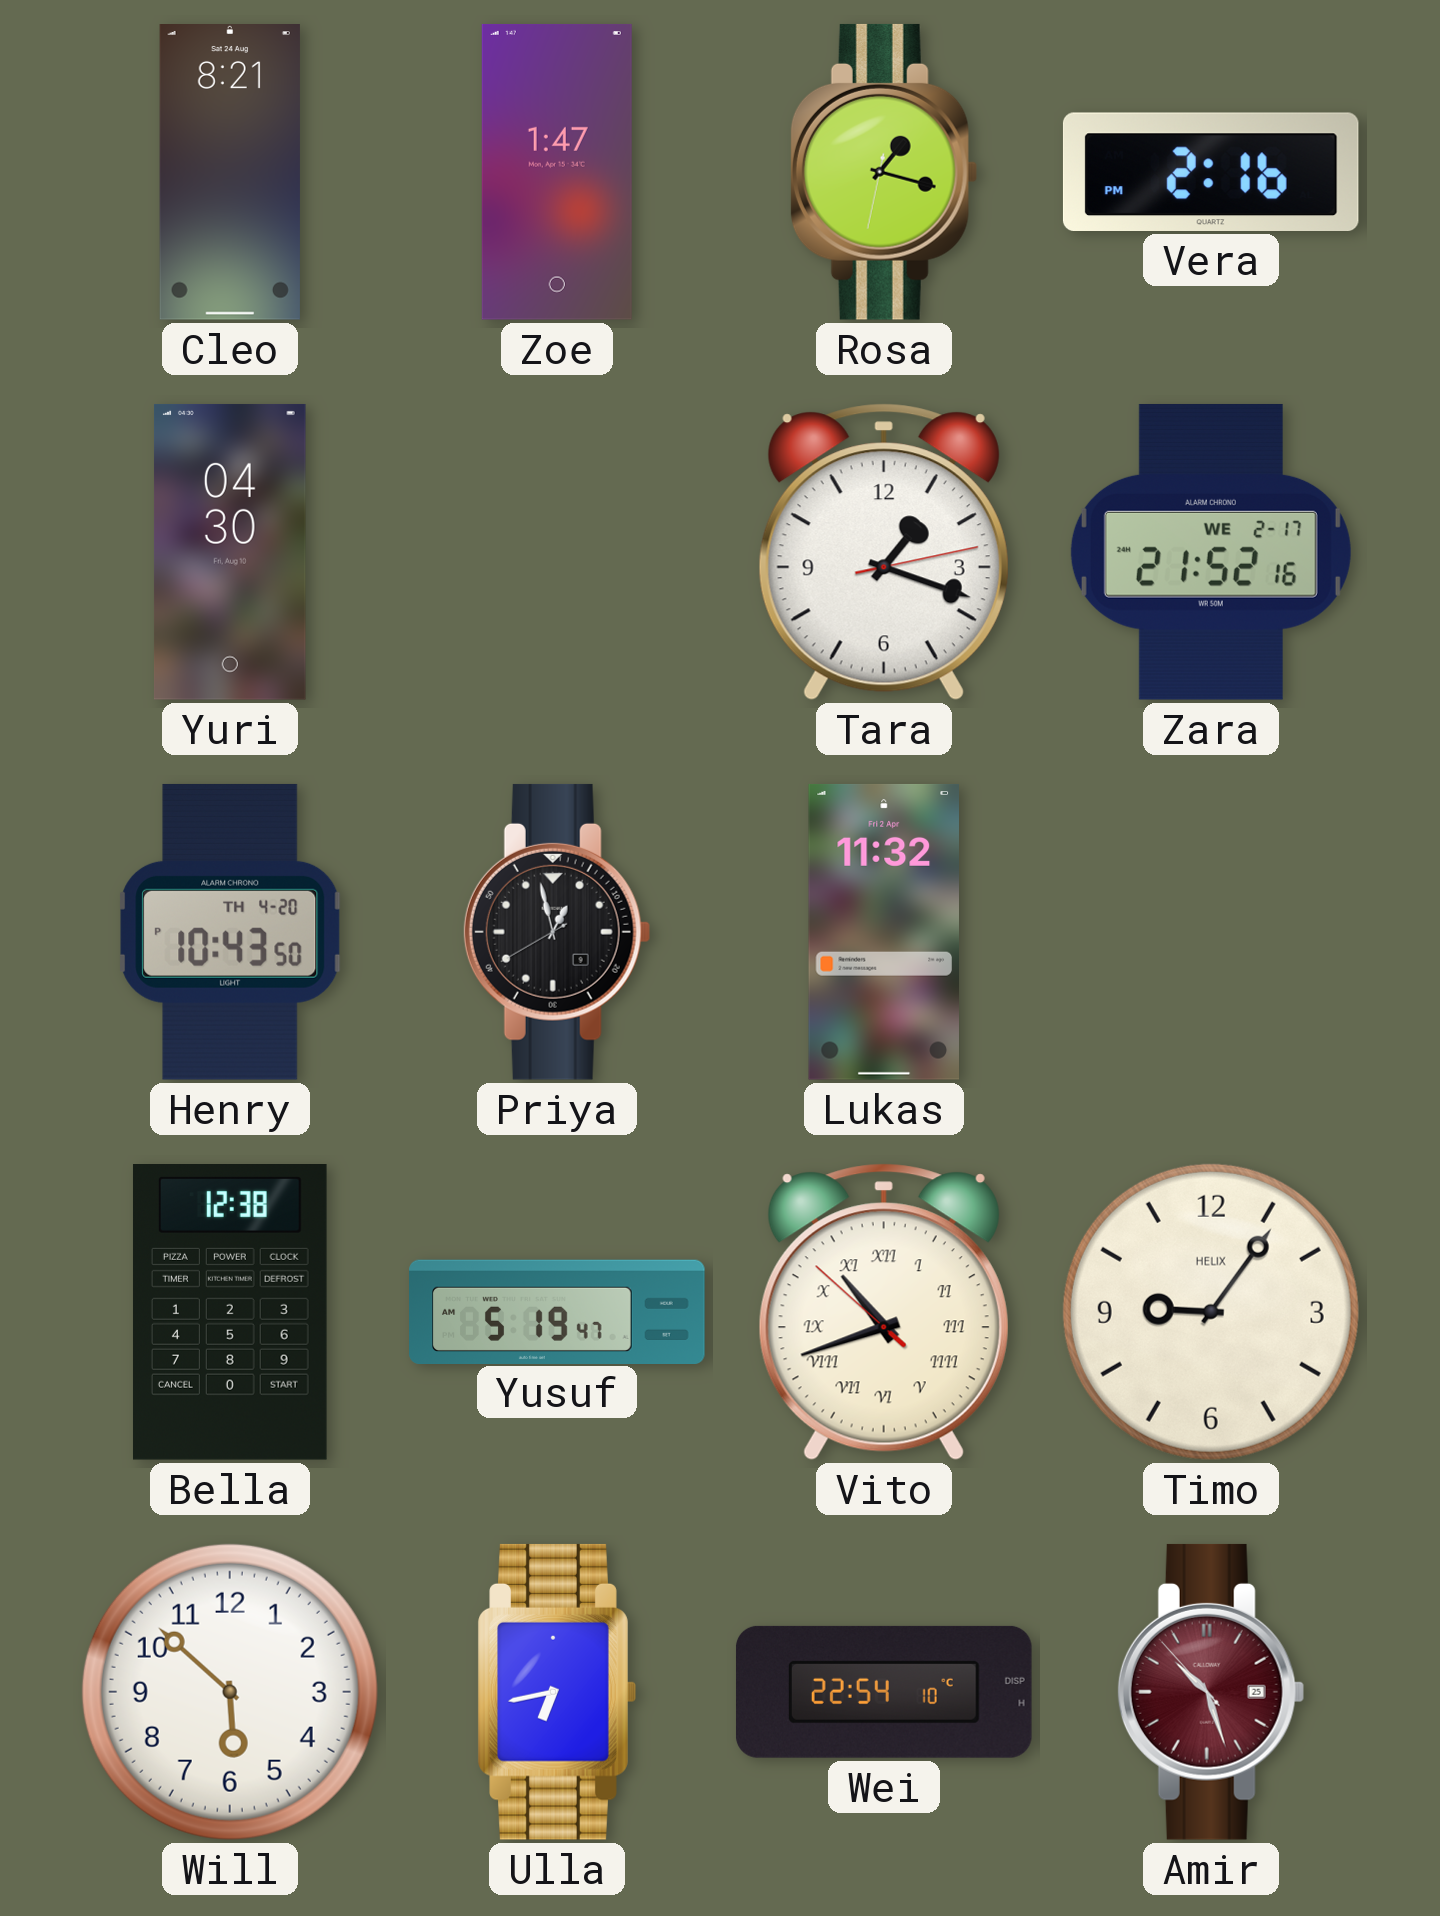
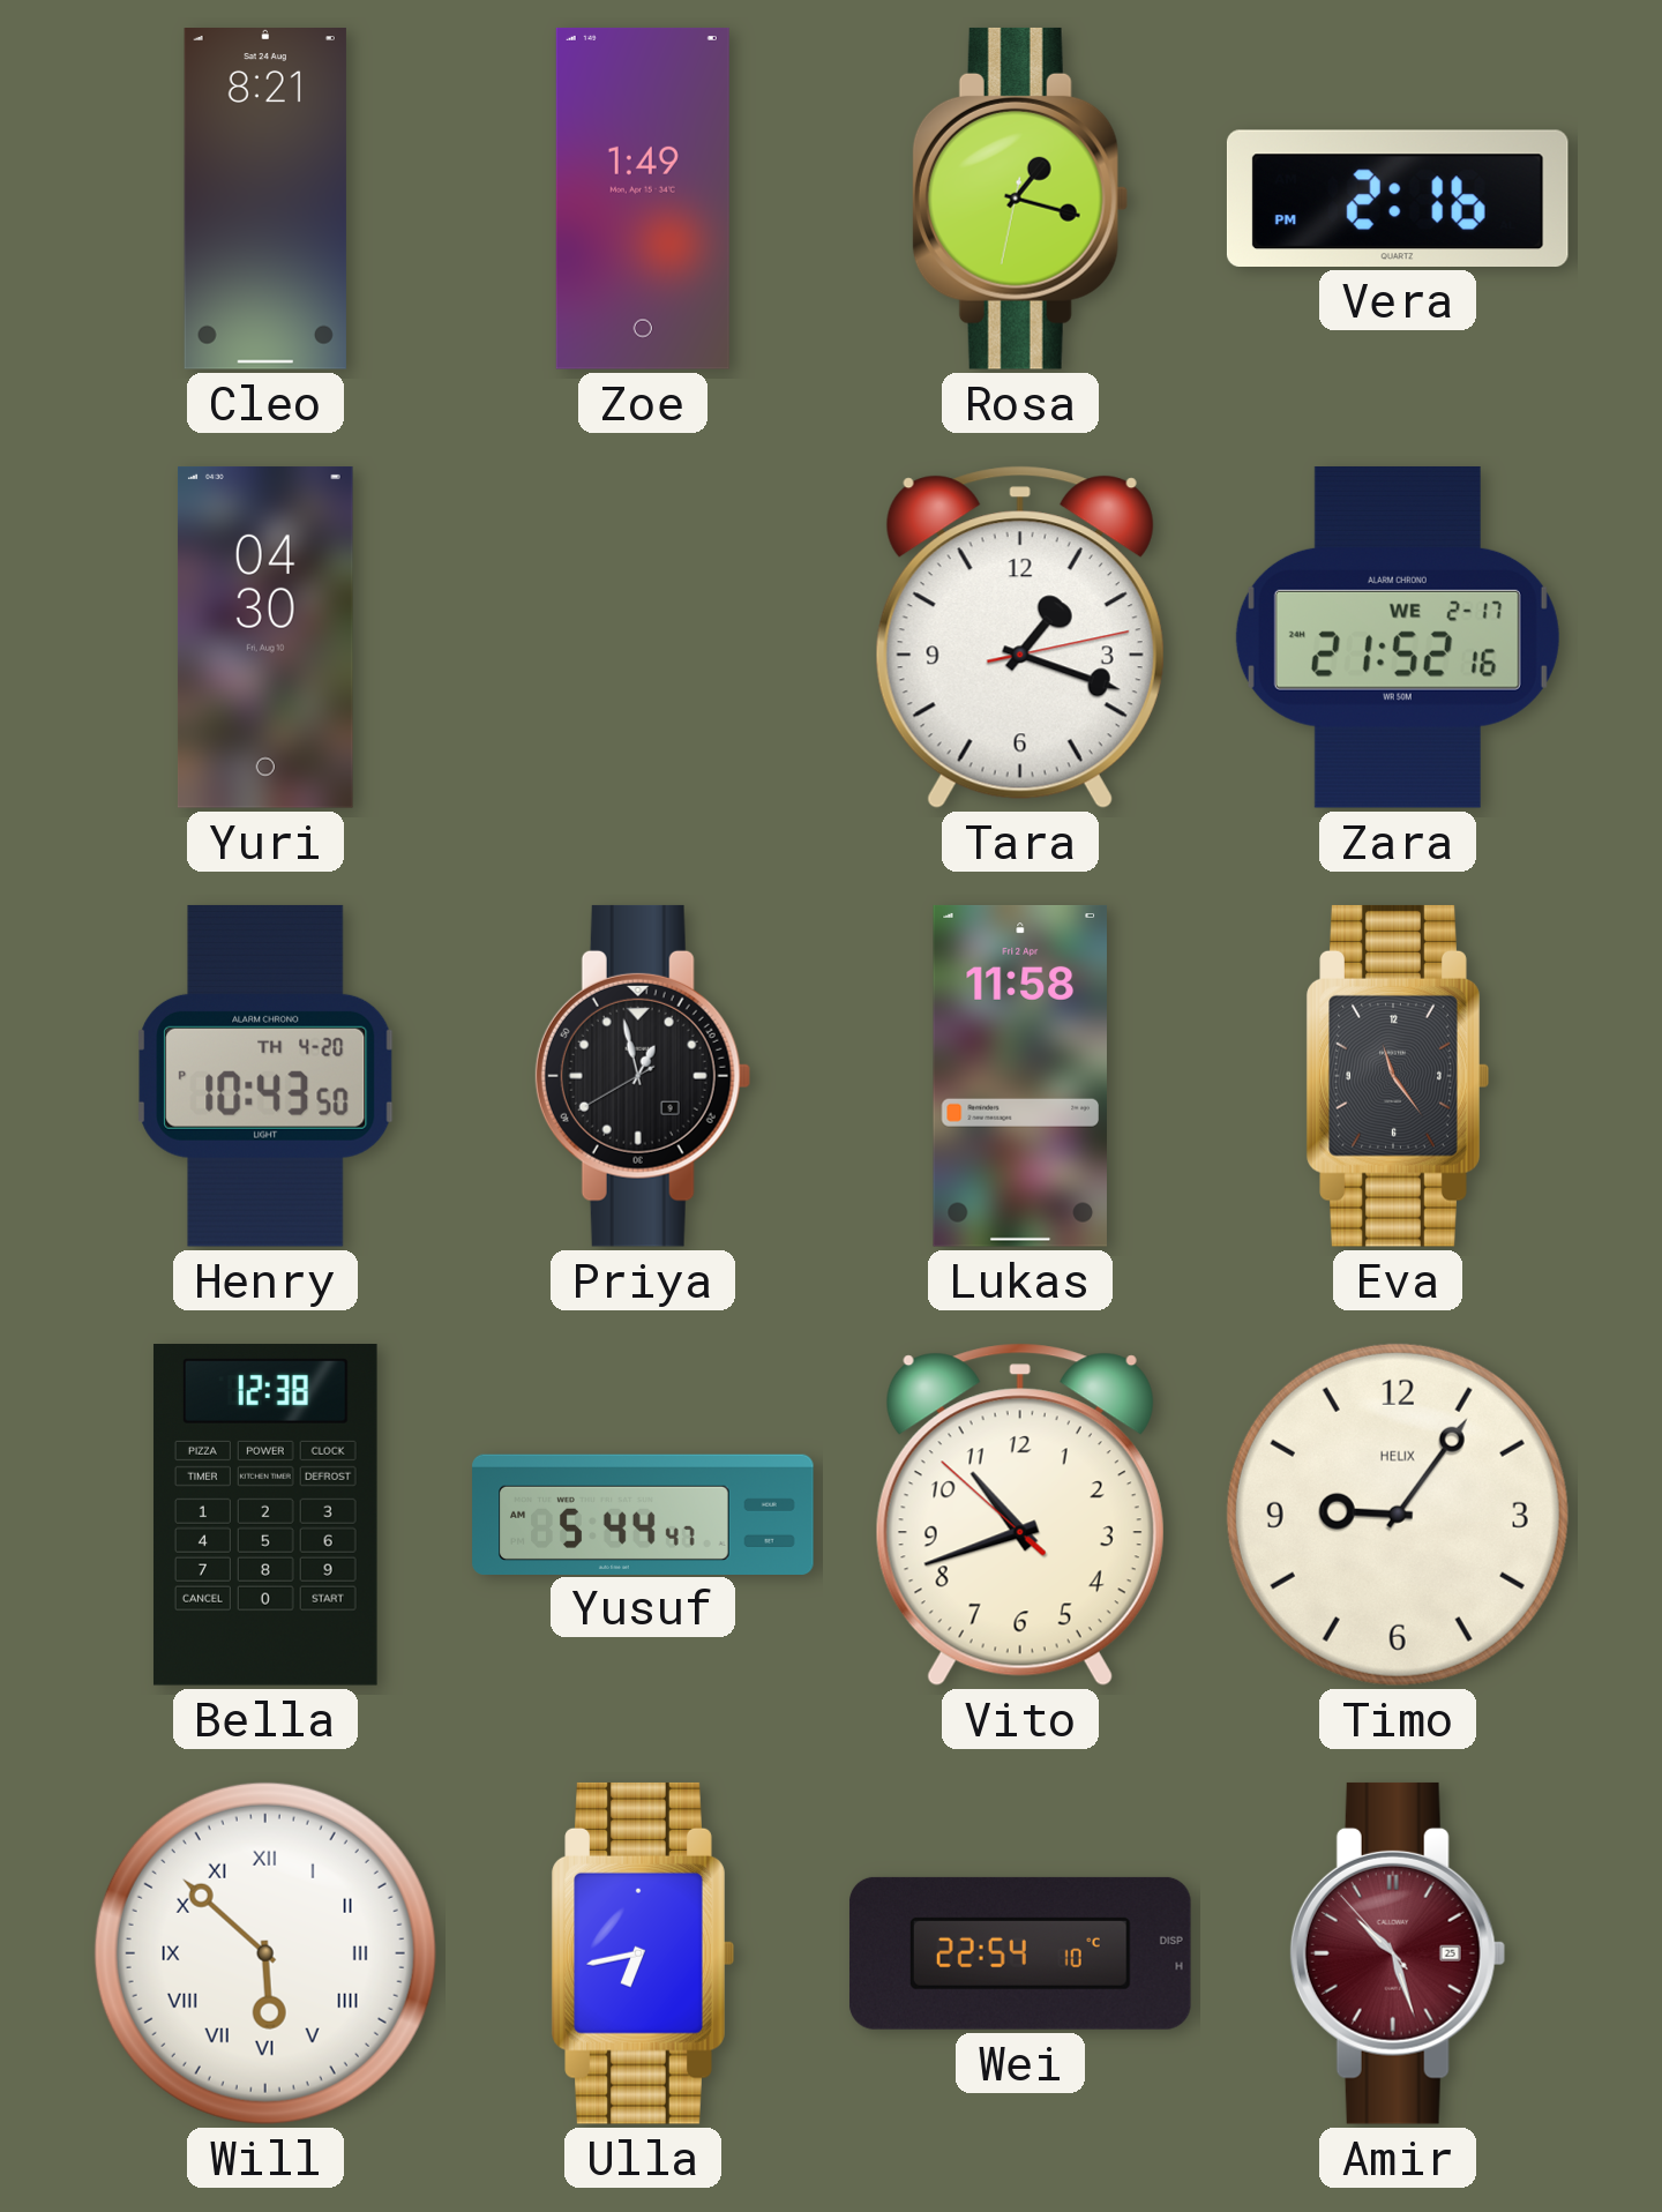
Zoe: 1:47 -> 1:49 (643, 199)
Lukas: 11:32 -> 11:58 (1019, 1076)
Eva: none -> 11:24 (1398, 1076)
Yusuf: 5:19 -> 5:44 (643, 1514)
Vito numerals: Roman -> Arabic (1020, 1515)
Will numerals: Arabic -> Roman (265, 1953)
